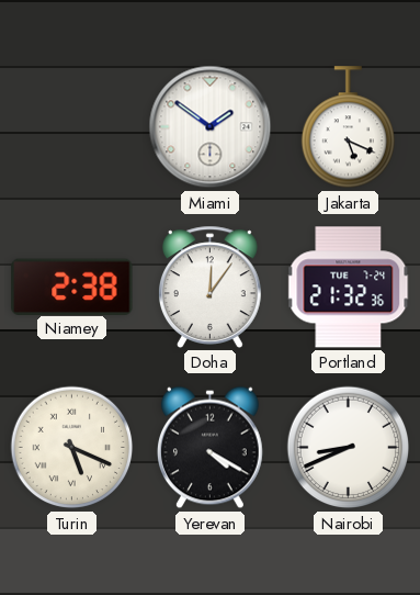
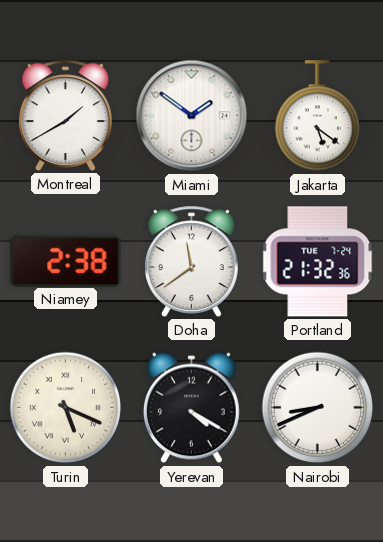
Montreal: none -> 1:40 (65, 115)
Jakarta: 5:19 -> 5:21 (317, 116)
Doha: 12:06 -> 11:39 (191, 261)
